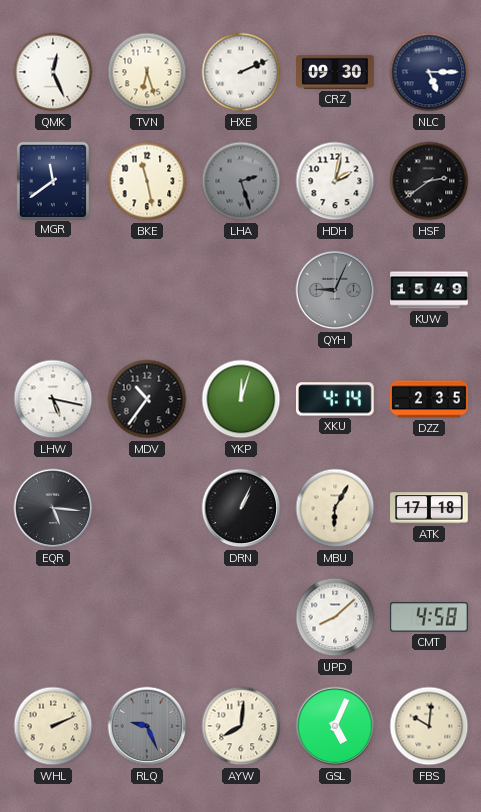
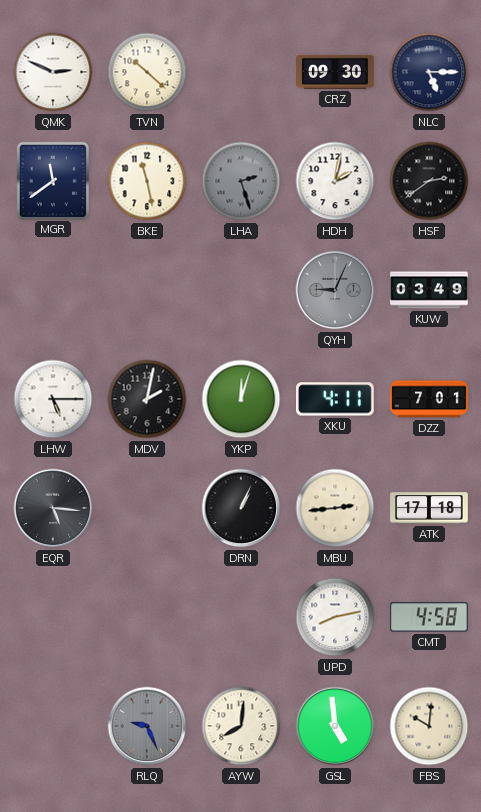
QMK: 12:26 -> 2:49 (53, 72)
TVN: 6:27 -> 10:22 (147, 72)
HXE: 2:11 -> none (241, 72)
KUW: 15:49 -> 03:49 (429, 290)
LHW: 5:17 -> 5:15 (53, 399)
MDV: 10:36 -> 2:02 (147, 399)
XKU: 4:14 -> 4:11 (336, 399)
DZZ: 2:35 -> 7:01 (429, 399)
MBU: 6:05 -> 2:44 (335, 508)
UPD: 8:08 -> 8:13 (335, 617)
WHL: 2:11 -> none (53, 726)
GSL: 5:04 -> 4:59 (335, 726)
